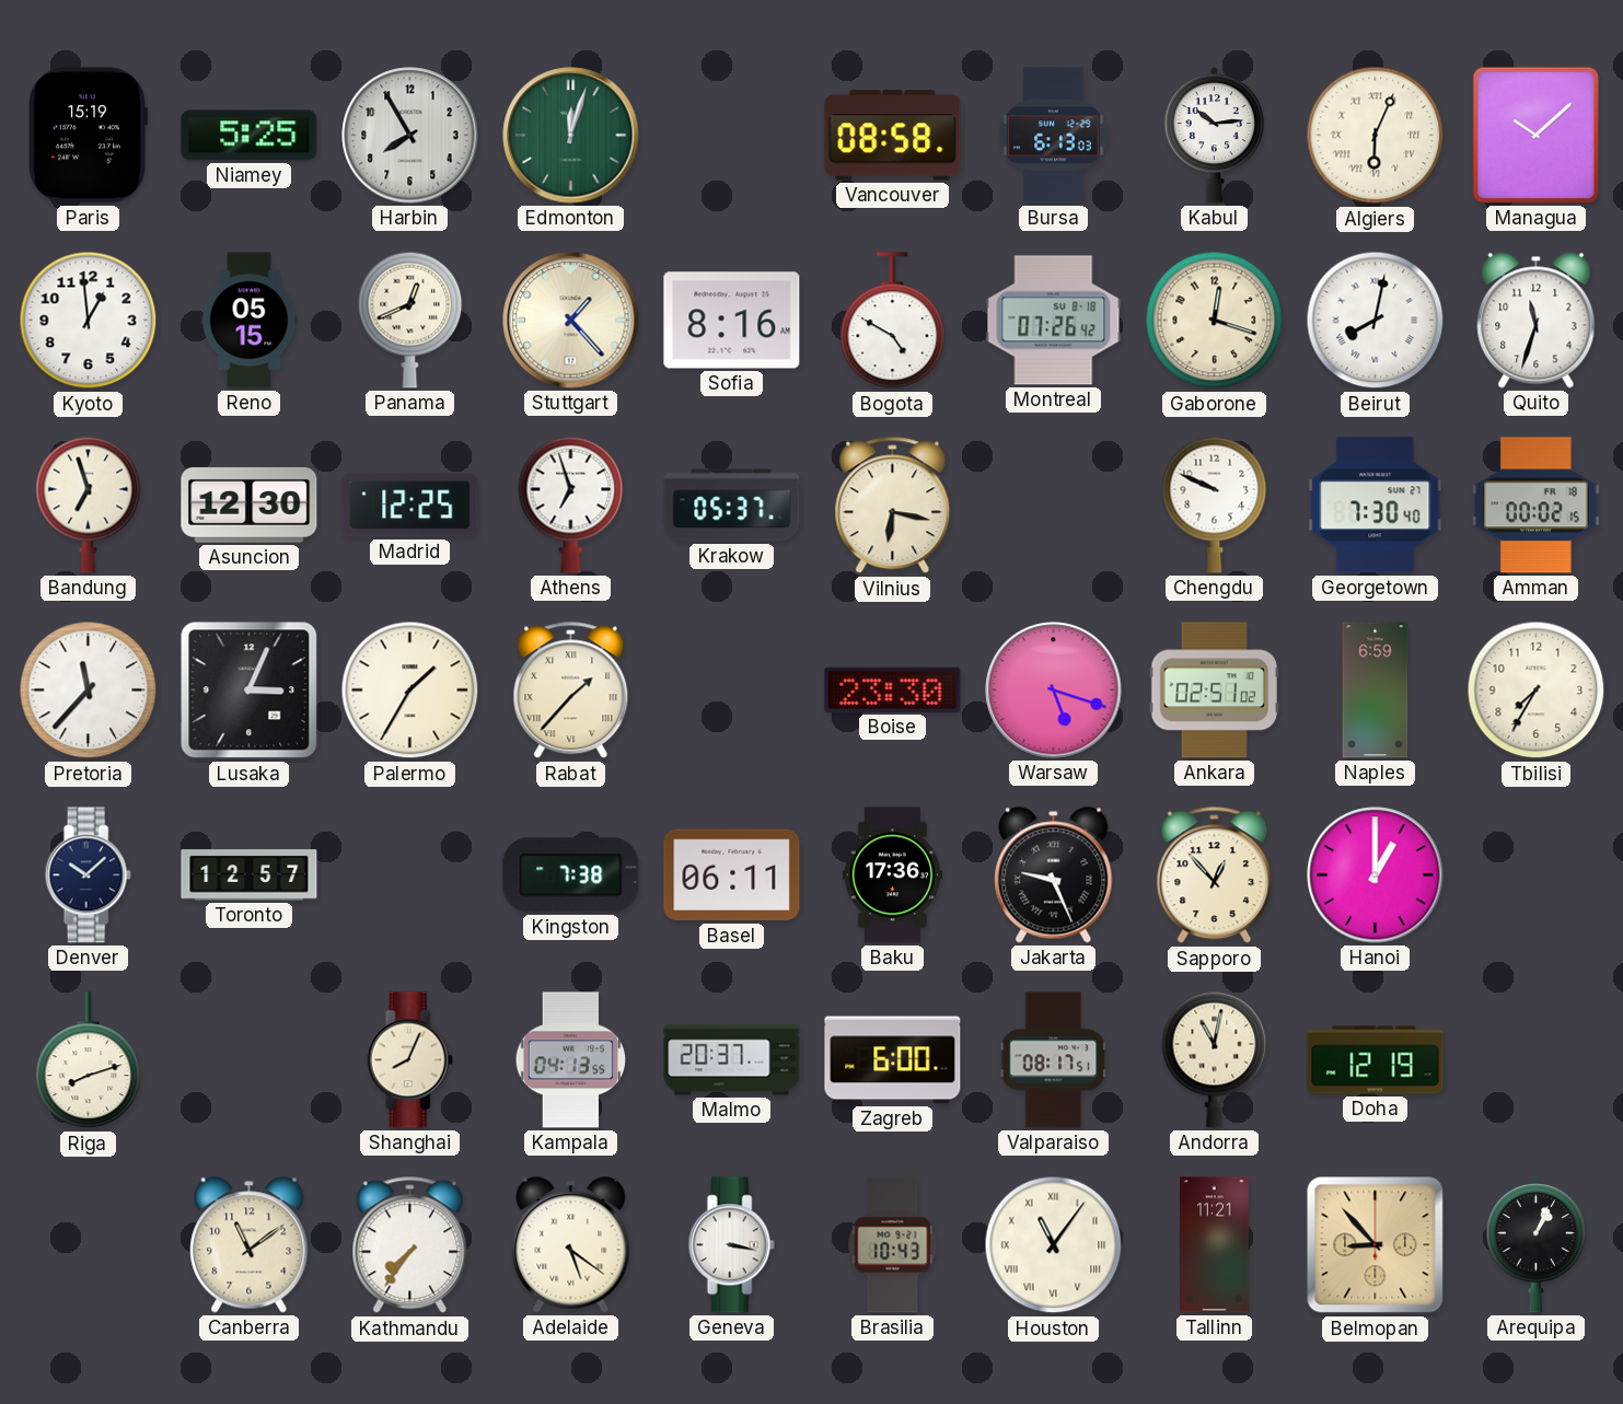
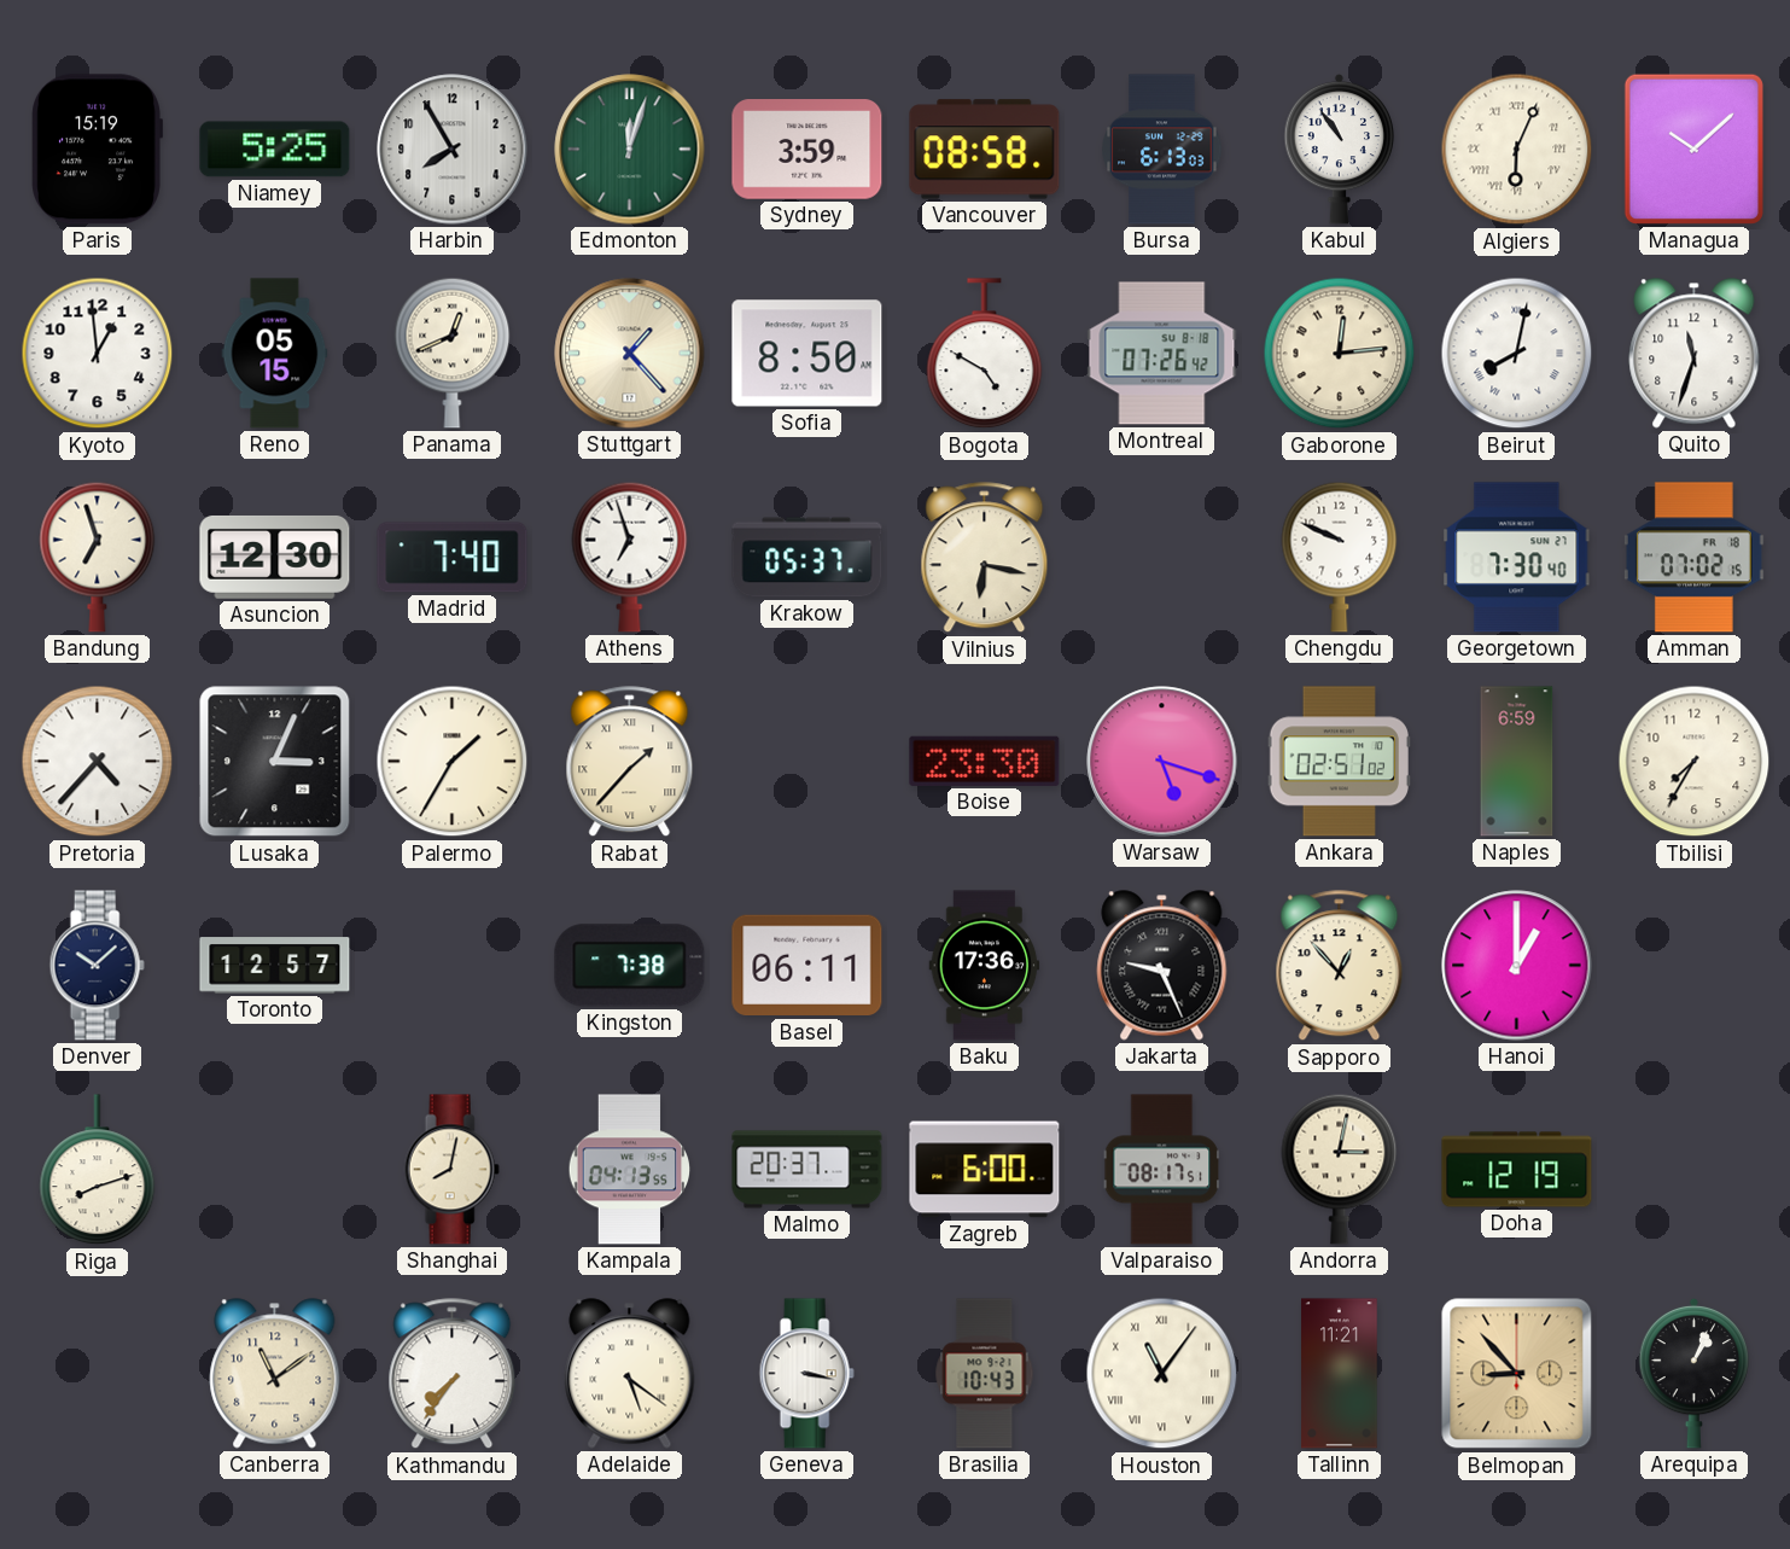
Sydney: none -> 3:59 (807, 150)
Kabul: 10:14 -> 10:54 (1340, 149)
Sofia: 8:16 -> 8:50 (807, 354)
Gaborone: 12:18 -> 12:14 (1340, 354)
Madrid: 12:25 -> 7:40 (453, 558)
Amman: 00:02 -> 07:02 (1693, 558)
Pretoria: 11:37 -> 4:37 (98, 762)
Shanghai: 8:04 -> 8:02 (451, 1170)
Andorra: 11:02 -> 3:02 (1340, 1169)
